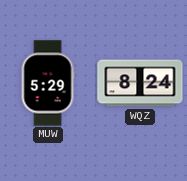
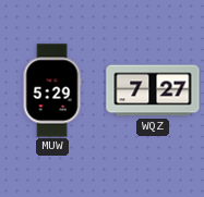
WQZ: 8:24 -> 7:27 (153, 90)
